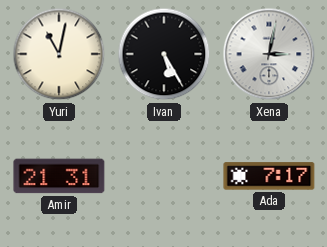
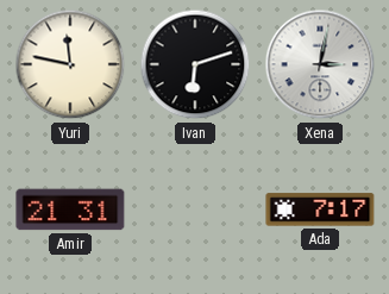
Yuri: 11:02 -> 11:47 (70, 64)
Ivan: 5:25 -> 6:12 (195, 64)
